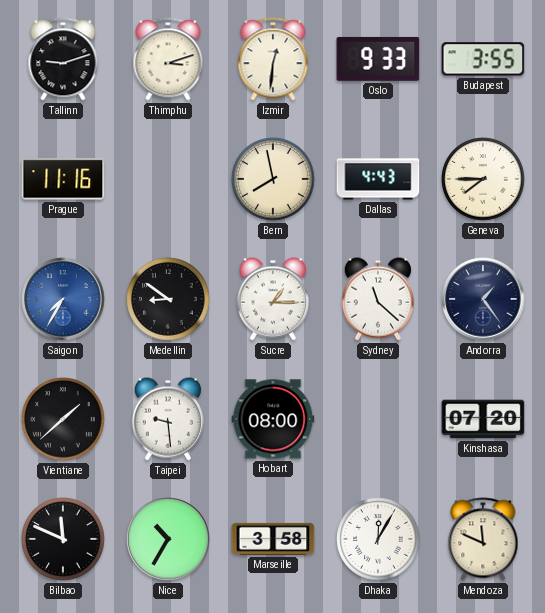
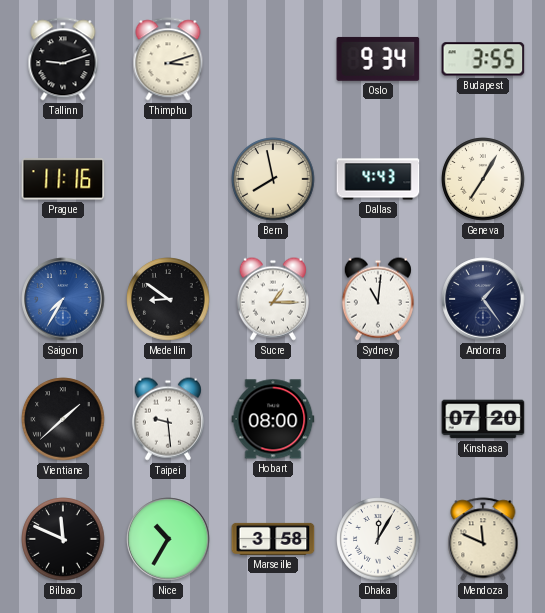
Izmir: 12:31 -> none (273, 59)
Oslo: 9:33 -> 9:34 (378, 59)
Geneva: 7:45 -> 7:05 (483, 179)
Sydney: 11:22 -> 11:01 (378, 299)
